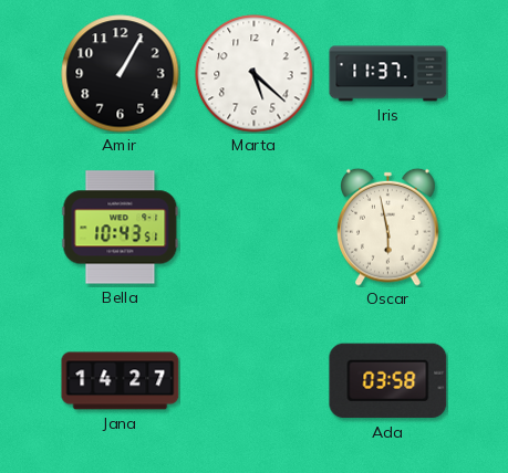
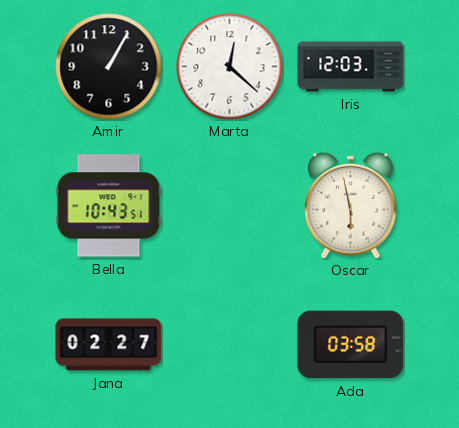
Marta: 5:22 -> 12:22 (230, 67)
Iris: 11:37 -> 12:03 (351, 67)
Jana: 14:27 -> 02:27 (109, 345)
